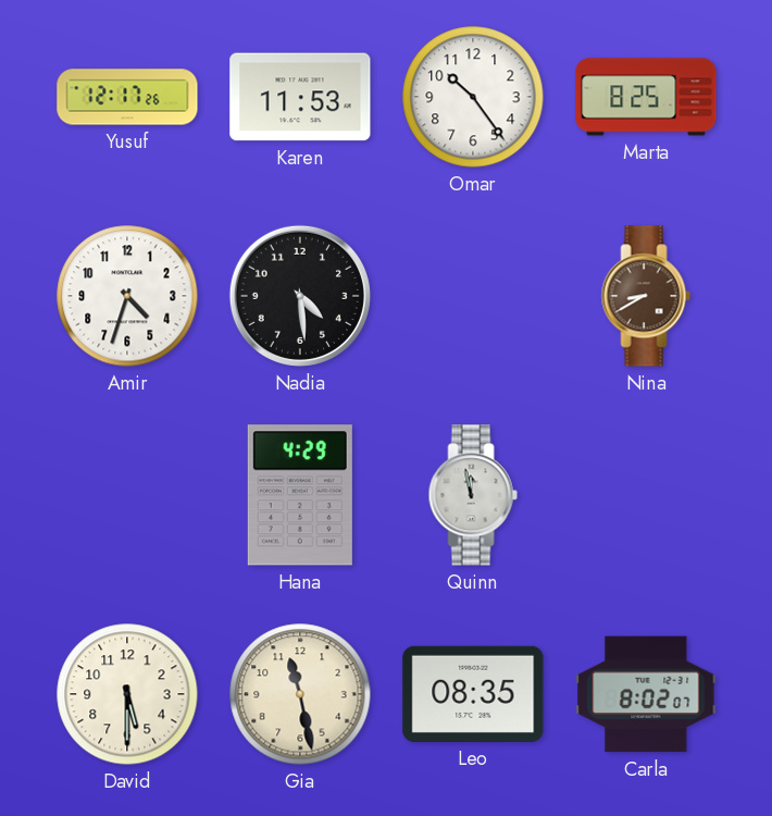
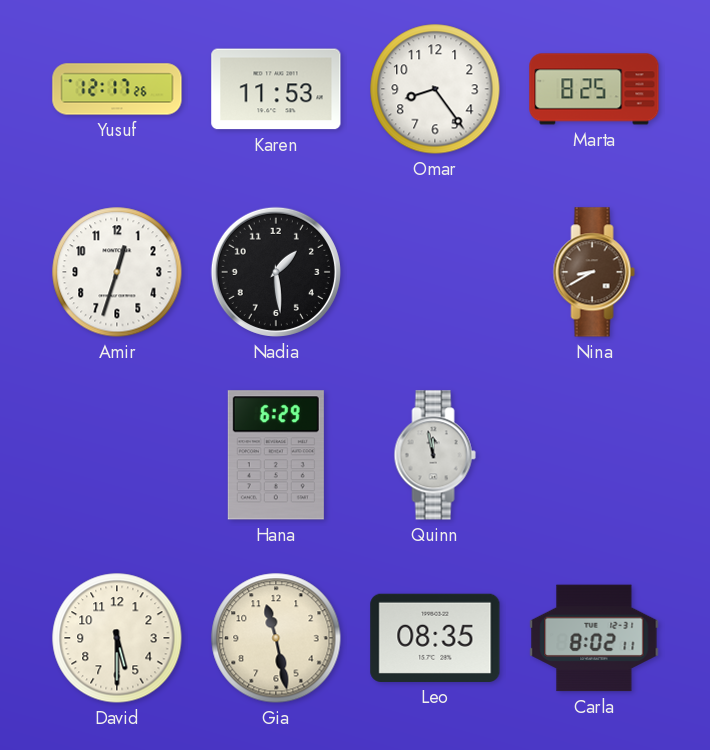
Omar: 10:24 -> 8:24 (435, 89)
Amir: 4:33 -> 12:33 (117, 272)
Nadia: 4:29 -> 1:29 (276, 272)
Hana: 4:29 -> 6:29 (276, 455)
Carla: 8:02:07 -> 8:02:11 (594, 638)
